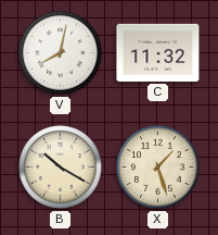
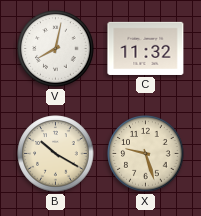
X: 1:27 -> 9:27 (146, 154)
